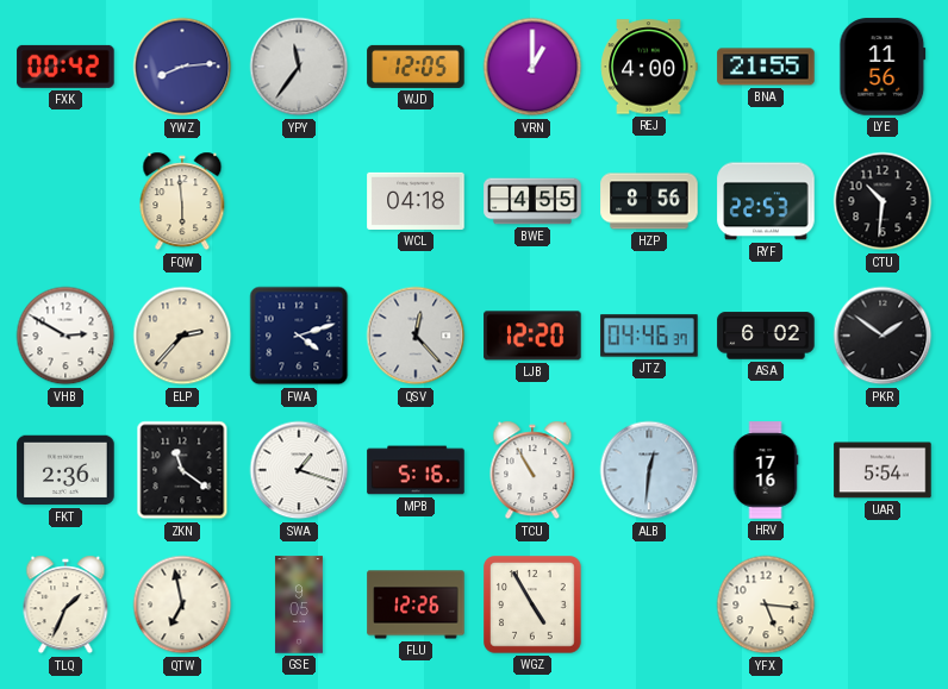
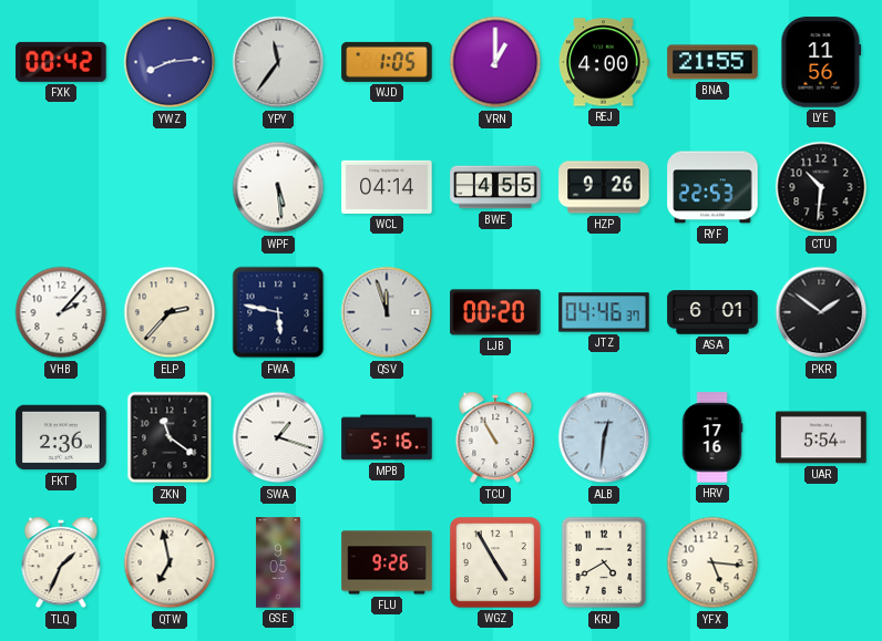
WJD: 12:05 -> 1:05 (387, 62)
FQW: 5:59 -> none (182, 201)
WPF: none -> 5:29 (278, 187)
WCL: 04:18 -> 04:14 (387, 187)
HZP: 8:56 -> 9:26 (604, 187)
VHB: 2:50 -> 2:07 (61, 312)
FWA: 4:12 -> 5:47 (278, 312)
QSV: 12:23 -> 11:57 (387, 312)
LJB: 12:20 -> 00:20 (495, 312)
ASA: 6:02 -> 6:01 (712, 312)
FLU: 12:26 -> 9:26 (387, 562)
KRJ: none -> 4:40 (604, 562)
